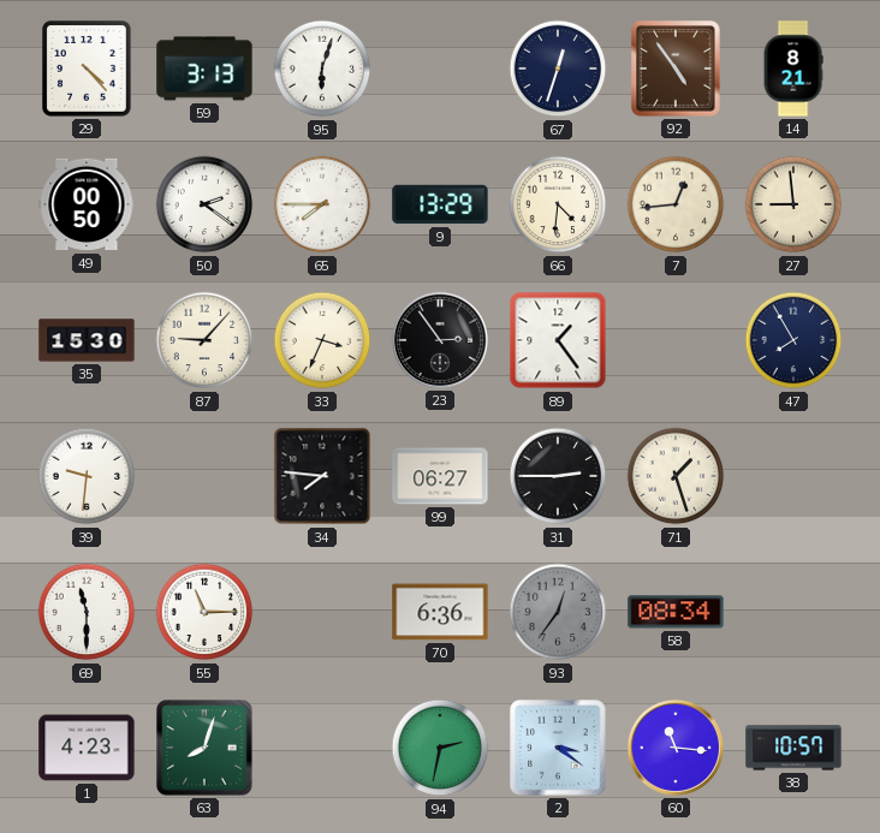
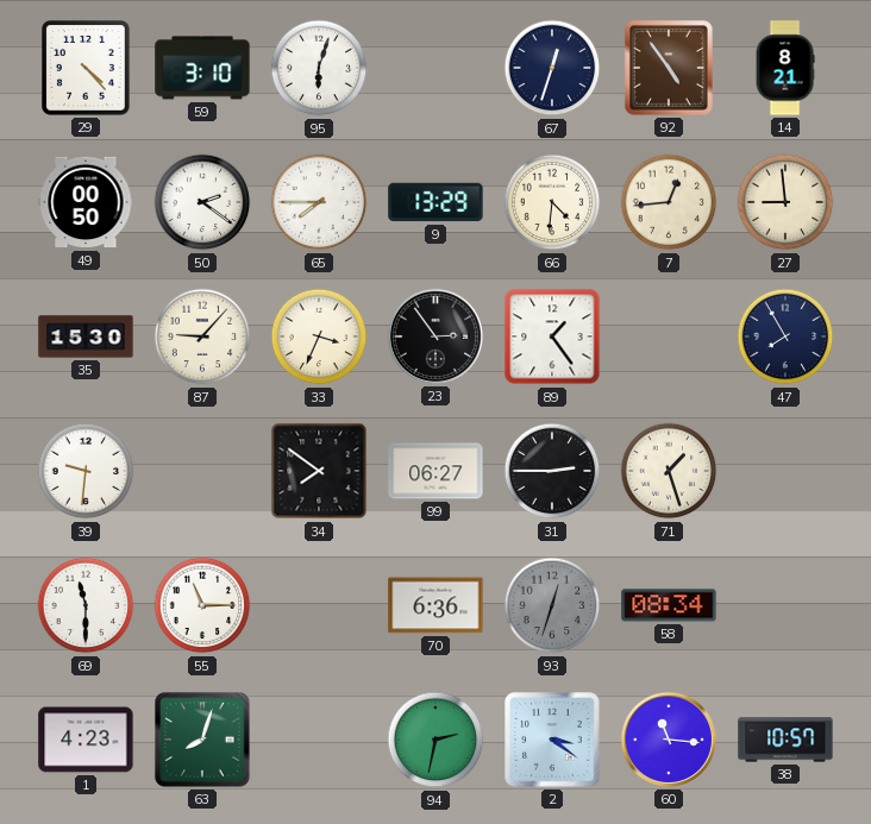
59: 3:13 -> 3:10 (202, 68)
34: 7:46 -> 7:51 (319, 471)
93: 12:36 -> 12:33 (552, 605)
